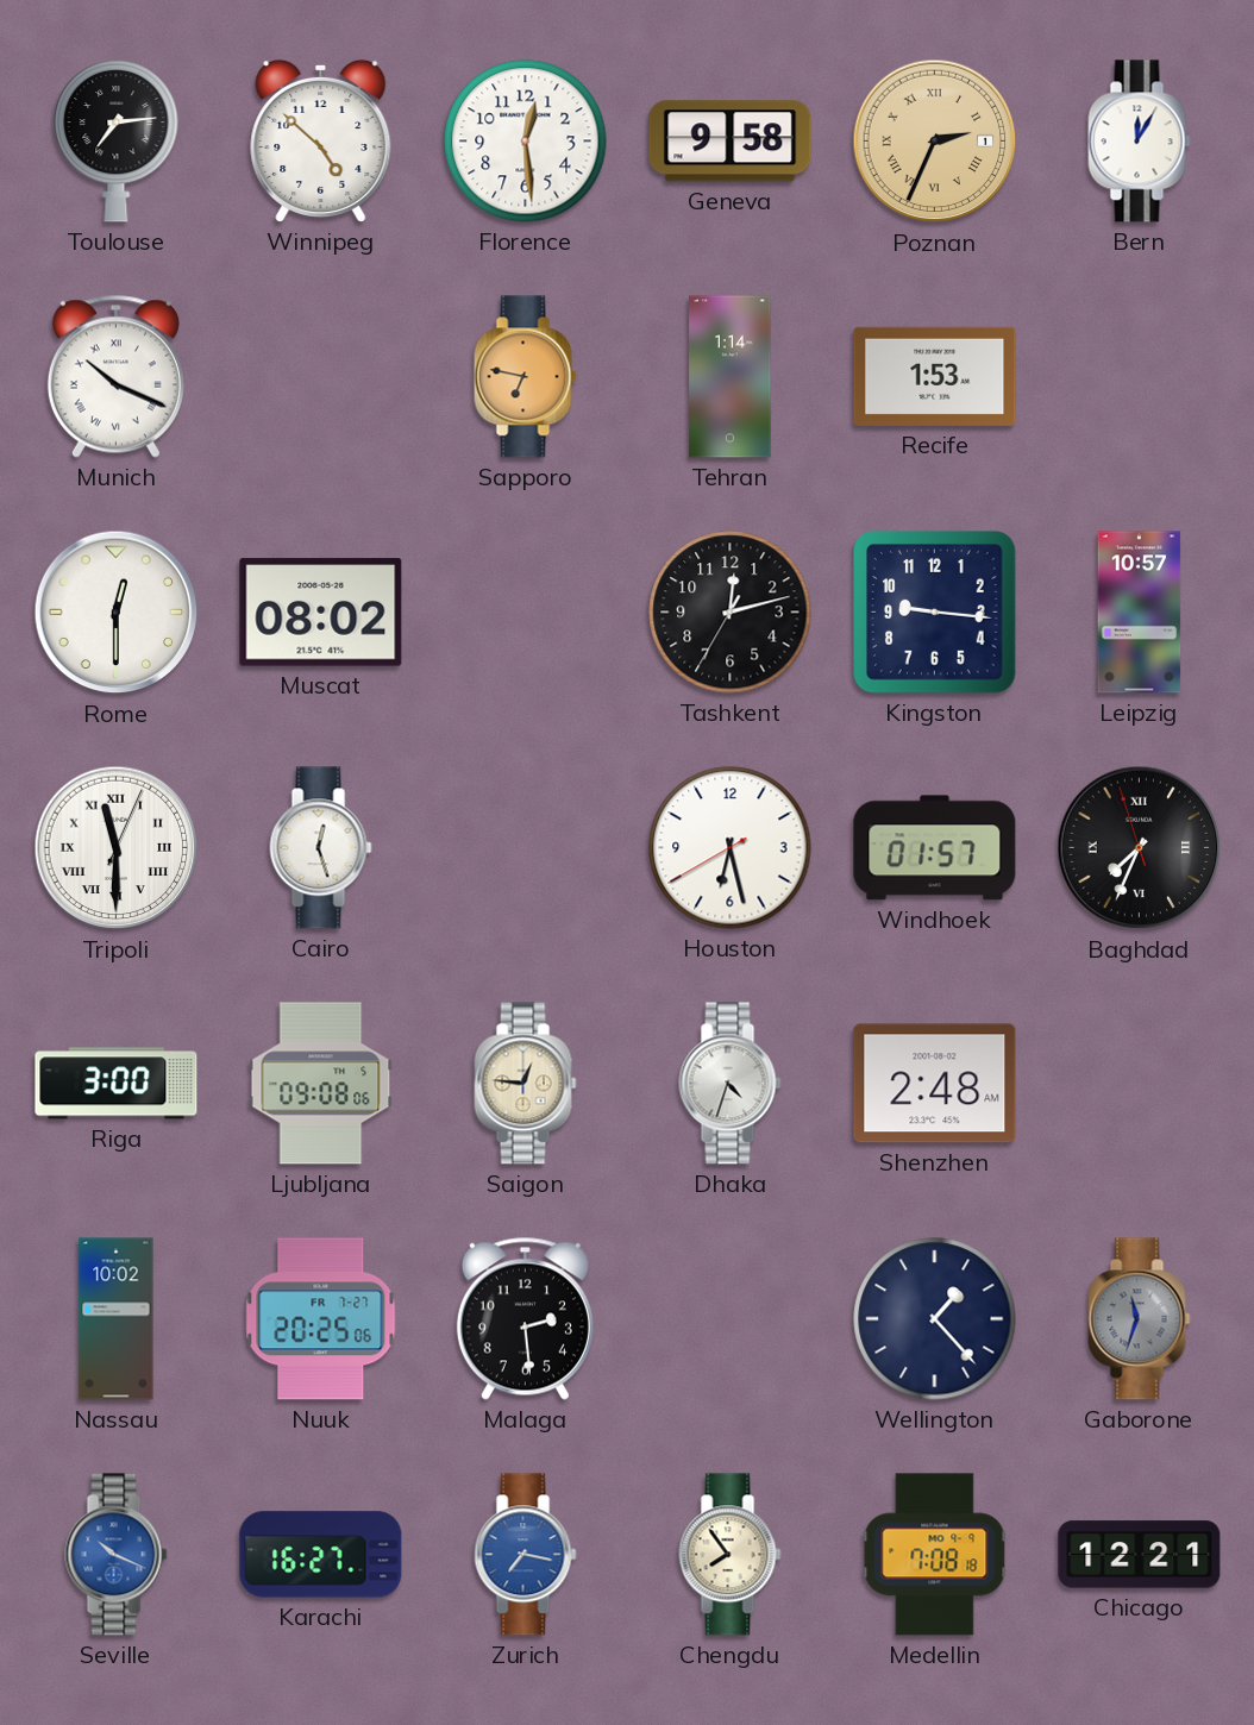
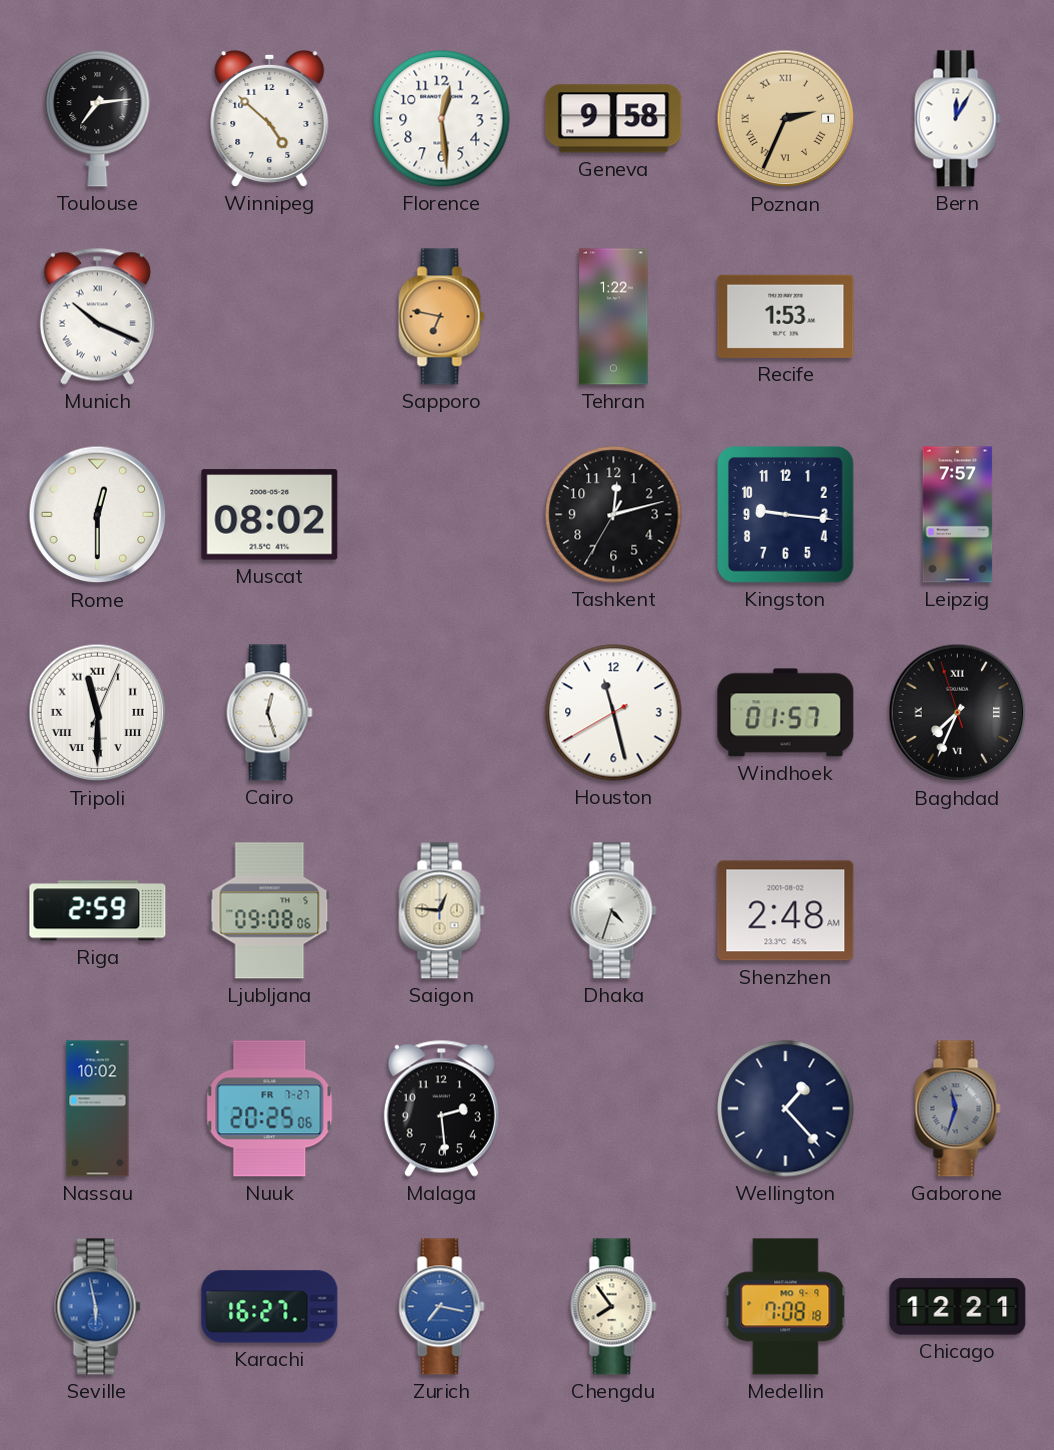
Tehran: 1:14 -> 1:22 (614, 317)
Leipzig: 10:57 -> 7:57 (958, 515)
Houston: 6:27 -> 11:27 (614, 713)
Riga: 3:00 -> 2:59 (98, 911)
Seville: 10:19 -> 5:58 (98, 1307)
